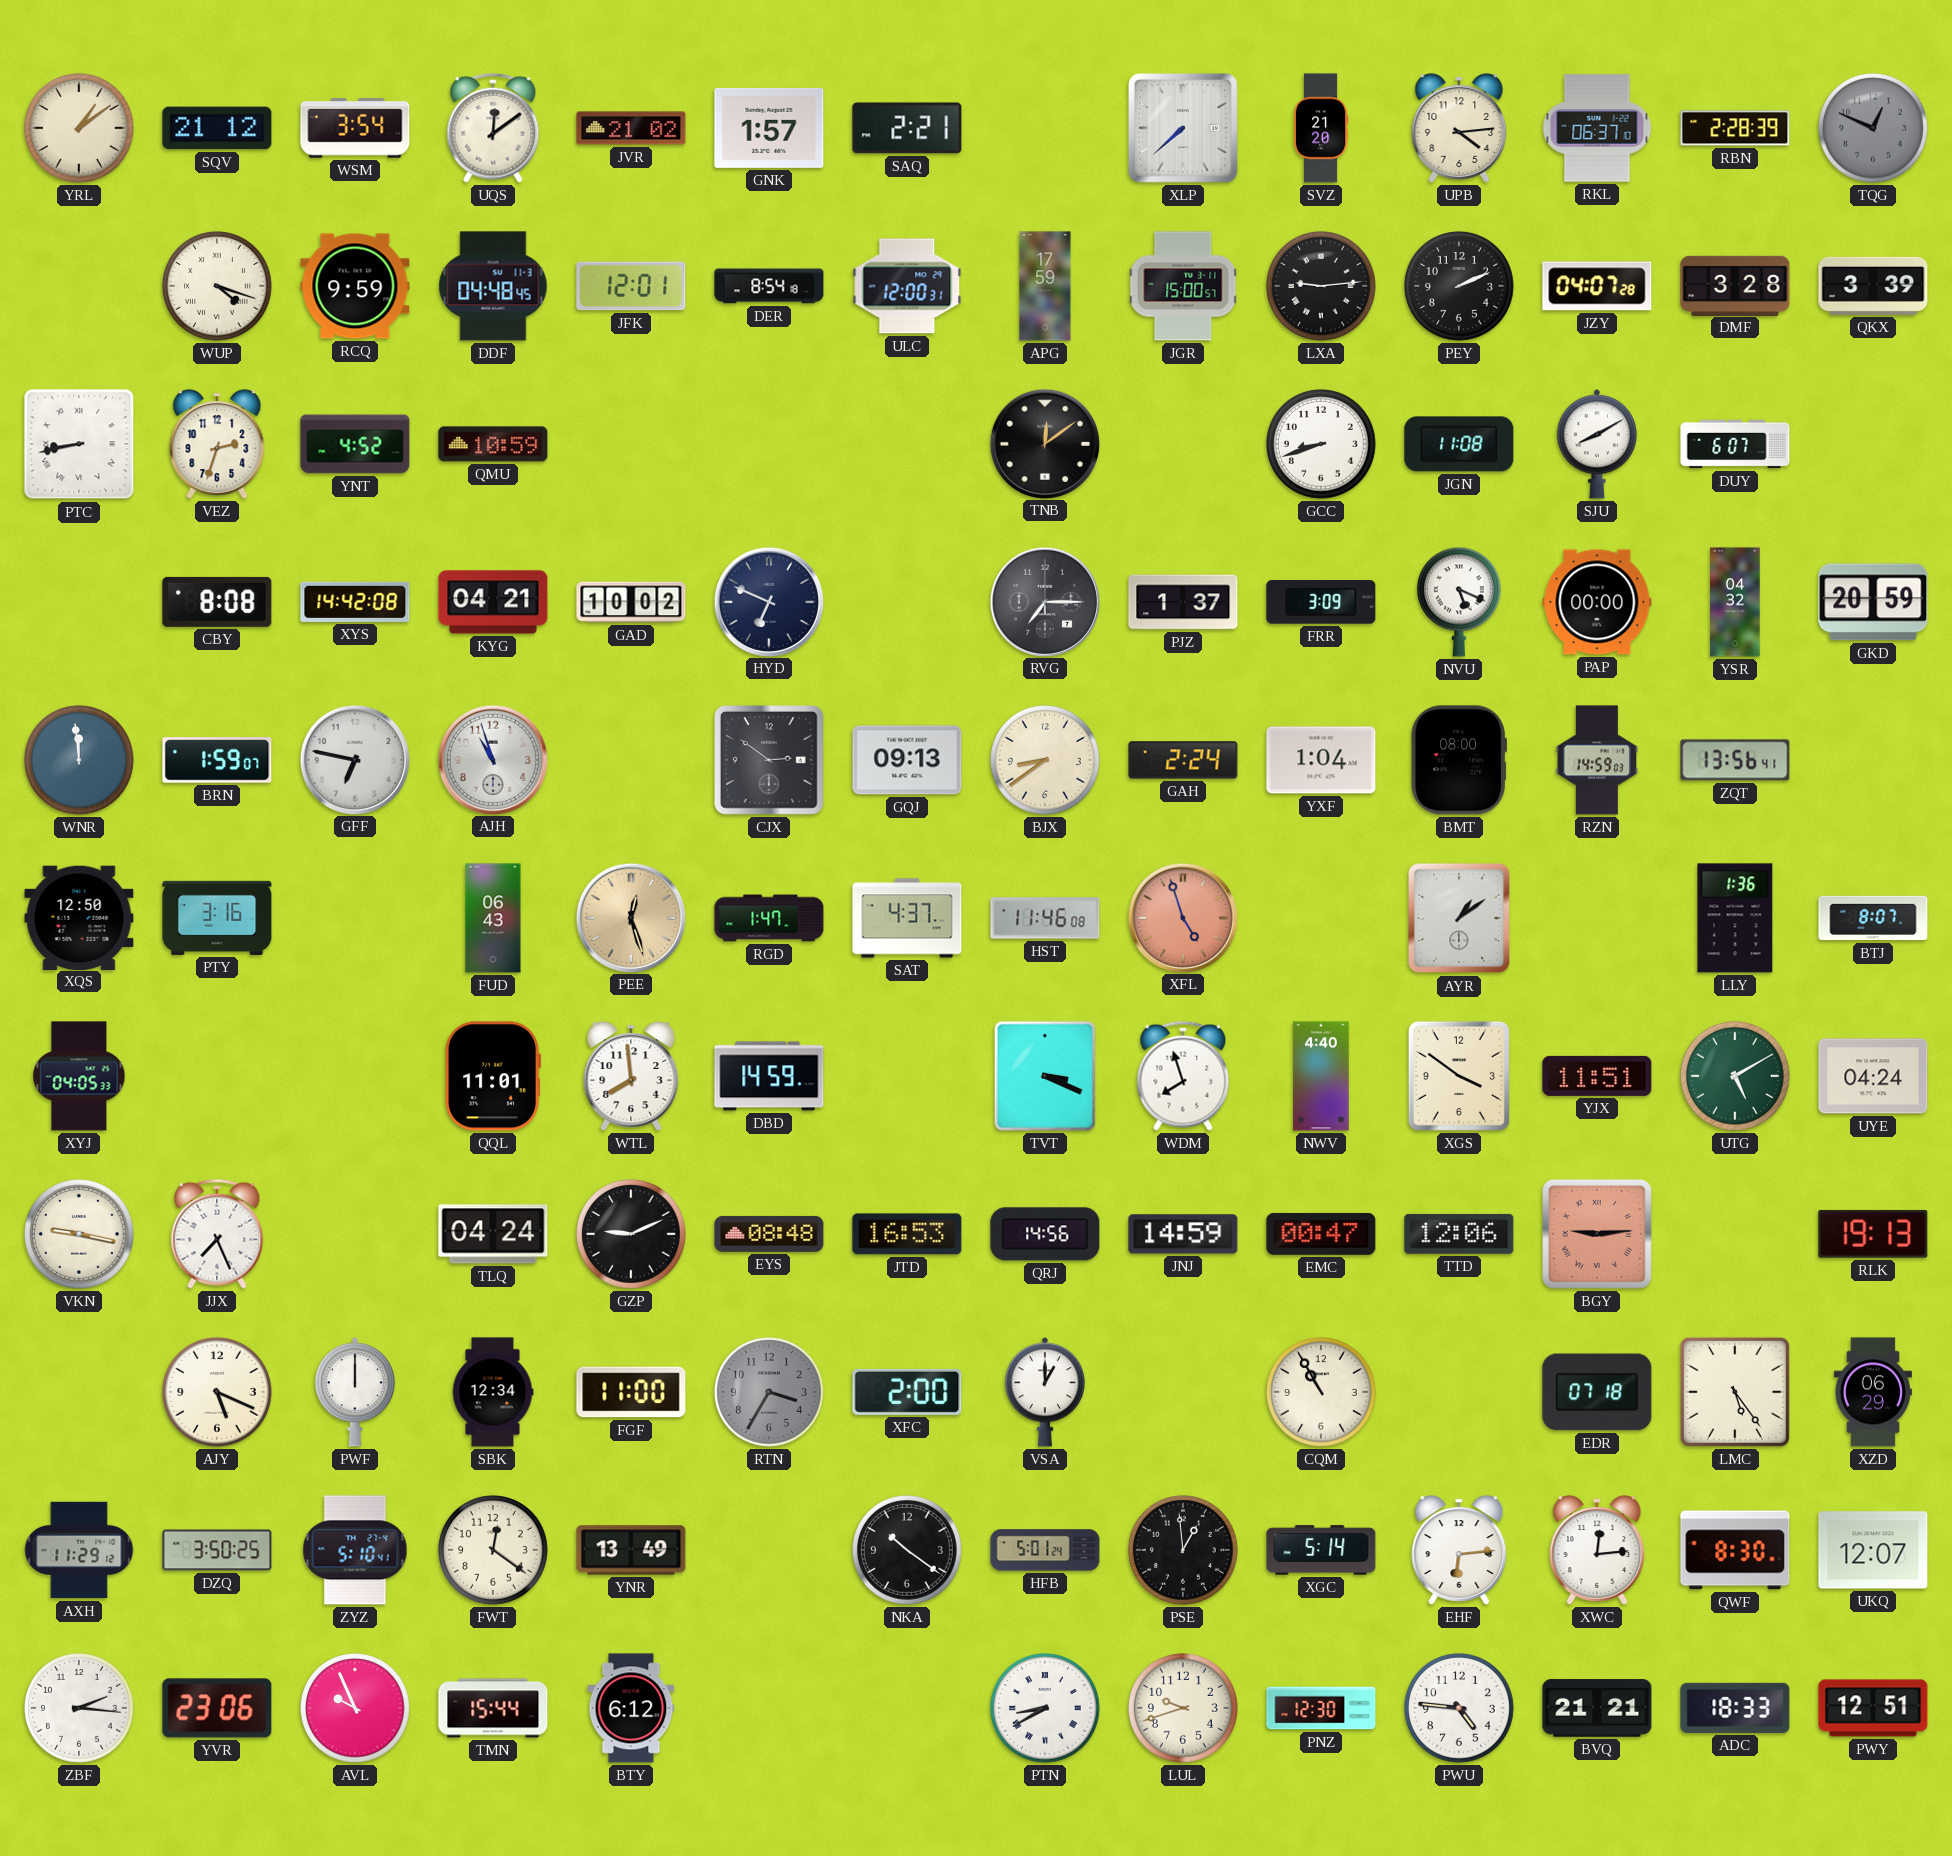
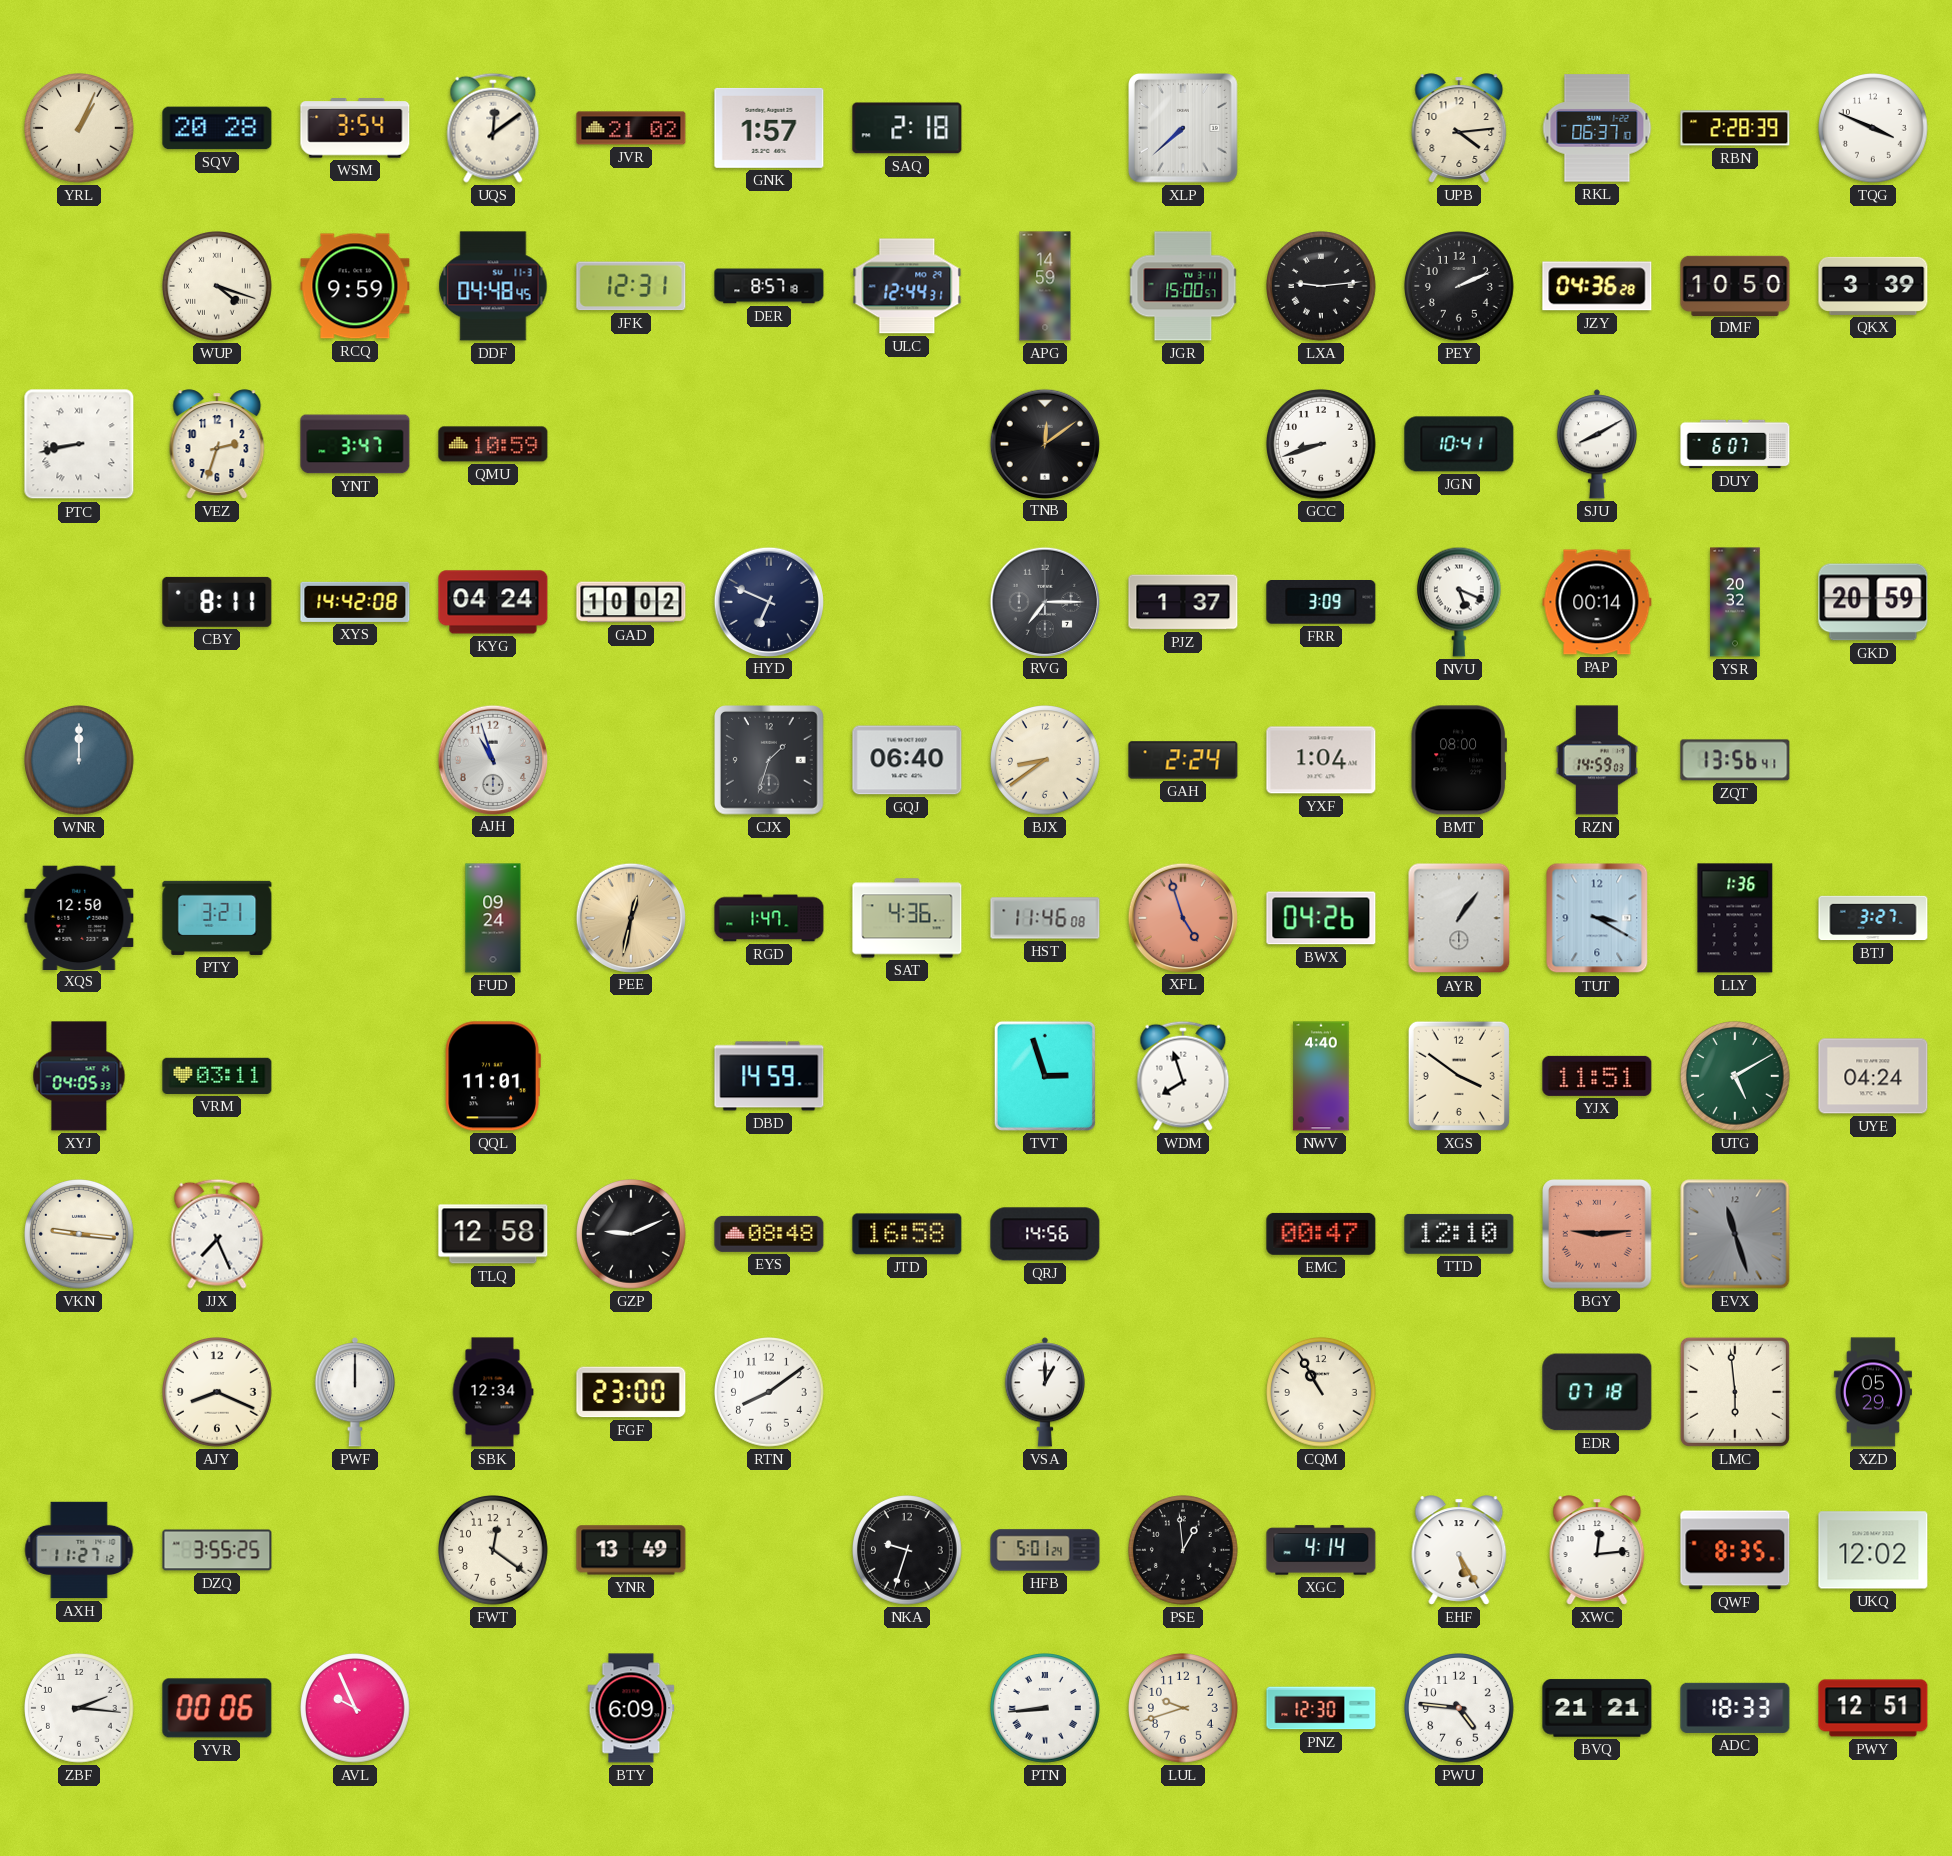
YRL: 1:09 -> 1:04 (80, 129)
SQV: 21:12 -> 20:28 (217, 128)
SAQ: 2:21 -> 2:18 (907, 128)
SVZ: 21:20 -> none (1321, 128)
TQG: 12:49 -> 3:49 (1874, 129)
TQG dial: grey -> white (1874, 129)
JFK: 12:01 -> 12:31 (631, 286)
DER: 8:54 -> 8:57 (769, 286)
ULC: 12:00 -> 12:44 (907, 286)
APG: 17:59 -> 14:59 (1045, 286)
JZY: 04:07 -> 04:36 (1597, 286)
DMF: 3:28 -> 10:50 (1735, 285)
YNT: 4:52 -> 3:47 (355, 444)
JGN: 11:08 -> 10:41 (1459, 444)
CBY: 8:08 -> 8:11 (217, 602)
KYG: 04:21 -> 04:24 (493, 602)
PAP: 00:00 -> 00:14 (1597, 602)
YSR: 04:32 -> 20:32 (1735, 602)
WNR: 11:59 -> 12:00 (80, 761)
BRN: 1:59 -> none (217, 760)
GFF: 6:47 -> none (354, 759)
CJX: 2:51 -> 1:33 (770, 761)
GQJ: 09:13 -> 06:40 (907, 760)
PTY: 3:16 -> 3:21 (217, 918)
FUD: 06:43 -> 09:24 (493, 918)
PEE: 12:27 -> 12:32 (630, 917)
SAT: 4:37 -> 4:36 (907, 918)
BWX: none -> 04:26 (1321, 918)
AYR: 1:09 -> 1:06 (1459, 918)
TUT: none -> 3:20 (1597, 918)
BTJ: 8:07 -> 3:27 (1873, 918)
VRM: none -> 03:11 (217, 1076)
WTL: 7:59 -> none (631, 1076)
TVT: 3:19 -> 2:57 (1045, 1076)
VKN: 9:17 -> 9:16 (80, 1235)
TLQ: 04:24 -> 12:58 (493, 1234)
JTD: 16:53 -> 16:58 (907, 1234)
JNJ: 14:59 -> none (1183, 1234)
TTD: 12:06 -> 12:10 (1459, 1234)
EVX: none -> 11:27 (1735, 1234)
RLK: 19:13 -> none (1873, 1234)
AJY: 5:19 -> 8:19 (218, 1393)
FGF: 11:00 -> 23:00 (631, 1392)
RTN: 3:35 -> 8:09 (770, 1393)
RTN dial: grey -> white (770, 1393)
XFC: 2:00 -> none (907, 1392)
LMC: 5:24 -> 5:59 (1735, 1392)
XZD: 06:29 -> 05:29 (1873, 1392)
AXH: 11:29 -> 11:27 (79, 1550)
DZQ: 3:50 -> 3:55 (217, 1550)
ZYZ: 5:10 -> none (355, 1550)
NKA: 10:21 -> 9:33 (908, 1551)
XGC: 5:14 -> 4:14 (1321, 1550)
EHF: 6:14 -> 5:25 (1459, 1550)
QWF: 8:30 -> 8:35 (1735, 1550)
UKQ: 12:07 -> 12:02 (1873, 1550)
YVR: 23:06 -> 00:06 (217, 1708)
TMN: 15:44 -> none (493, 1708)
BTY: 6:12 -> 6:09 (631, 1708)
PTN: 8:40 -> 8:44 (1046, 1709)
